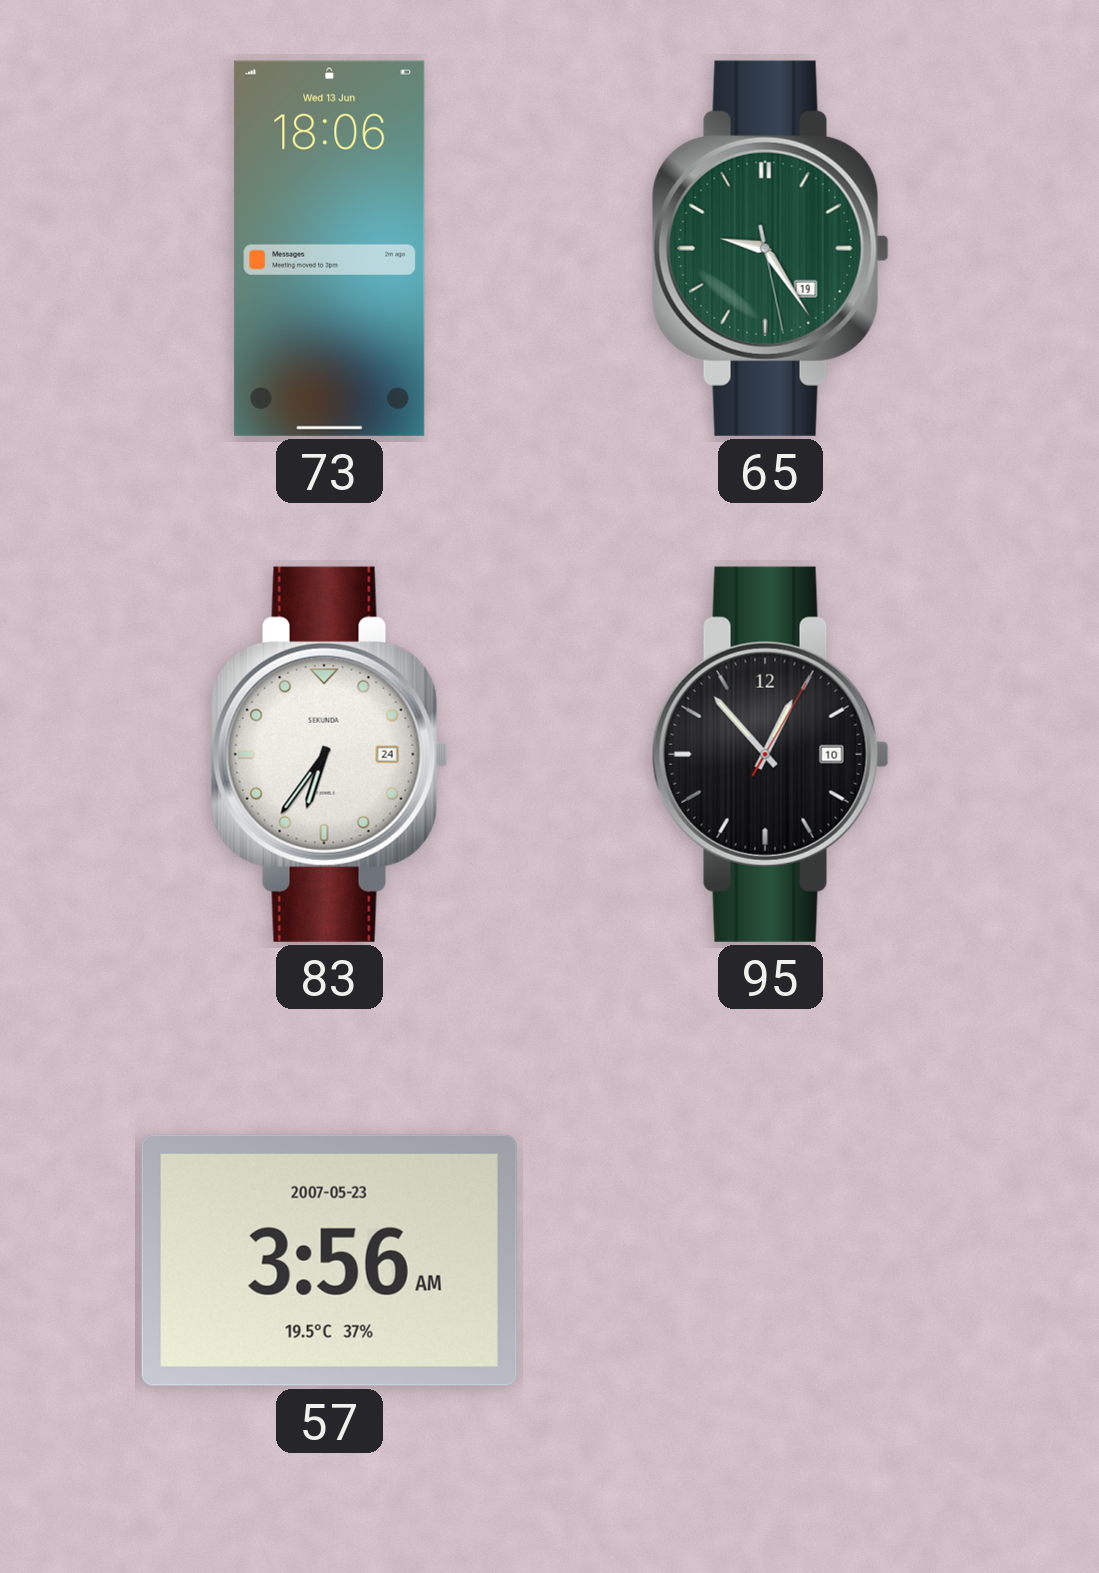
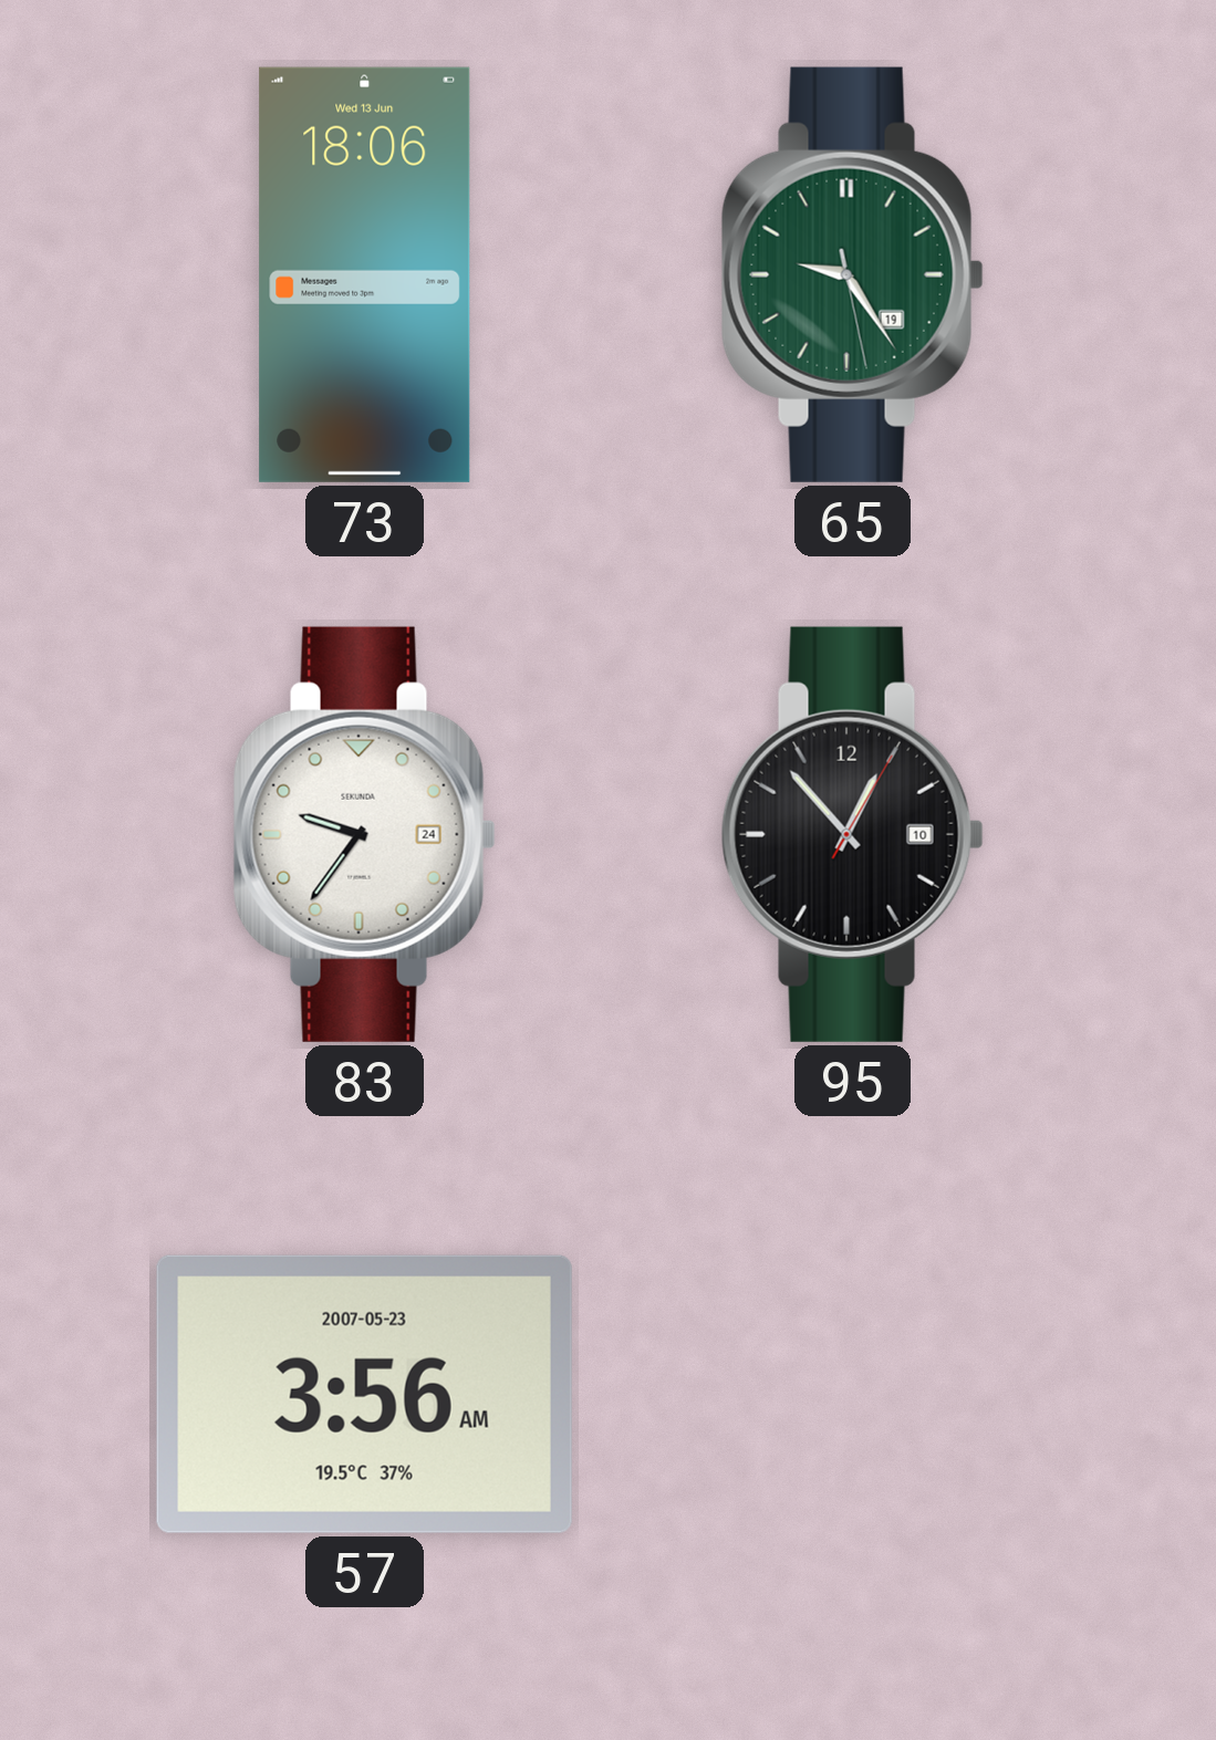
83: 6:36 -> 9:36 (364, 834)
